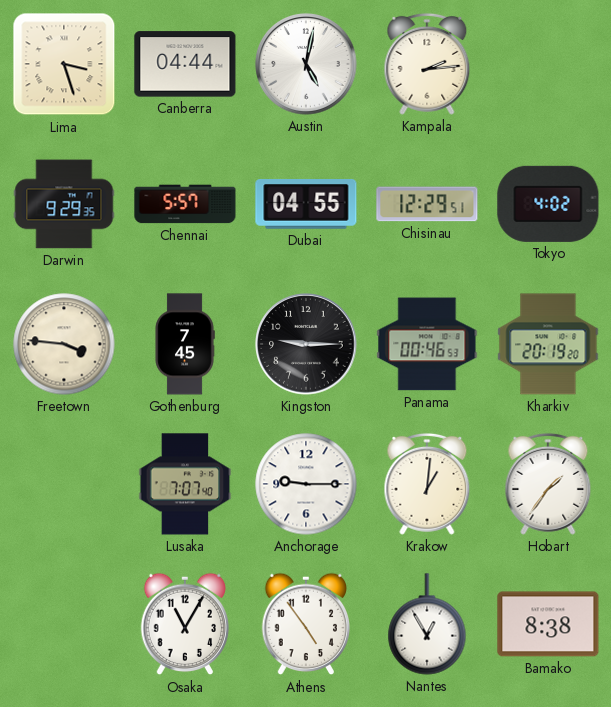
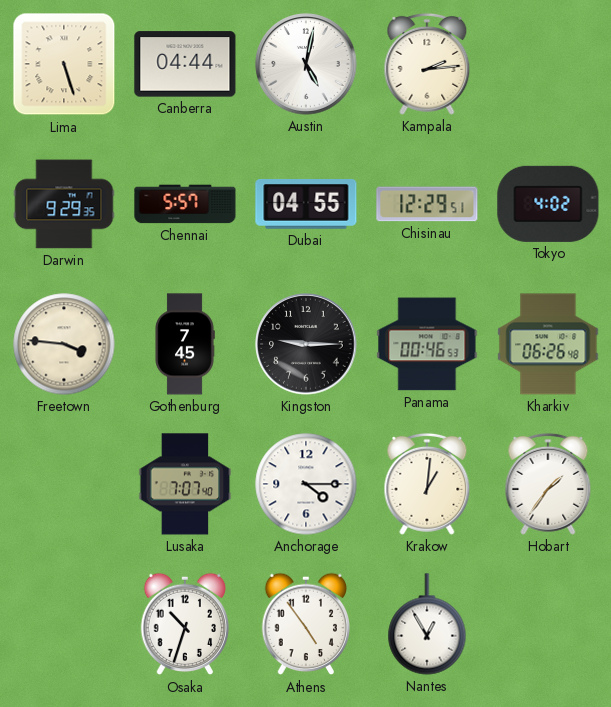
Lima: 3:27 -> 5:27 (64, 64)
Kharkiv: 20:19 -> 06:26 (548, 344)
Anchorage: 9:15 -> 4:15 (306, 484)
Osaka: 11:05 -> 10:33 (185, 624)
Bamako: 8:38 -> none (548, 624)
